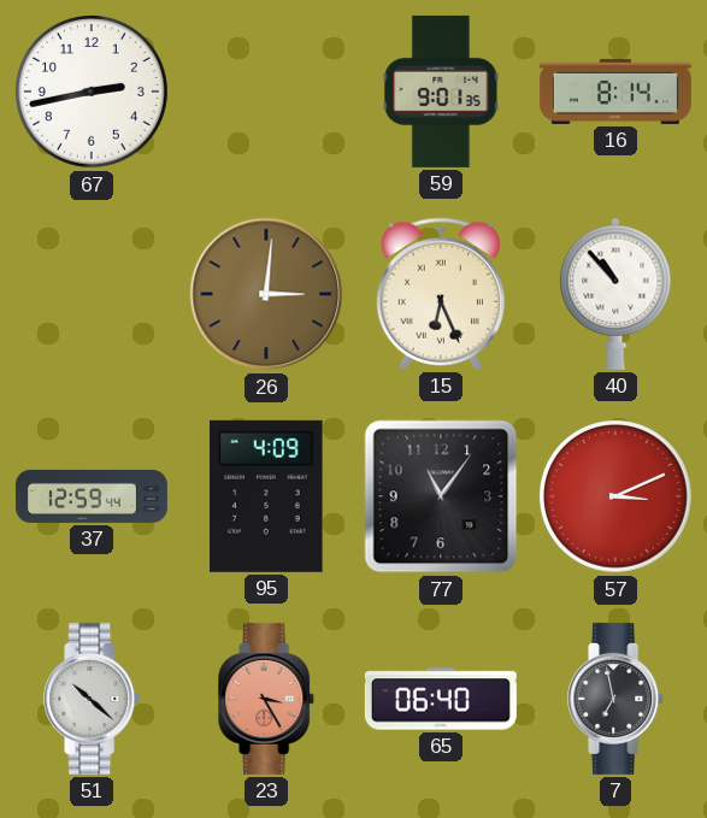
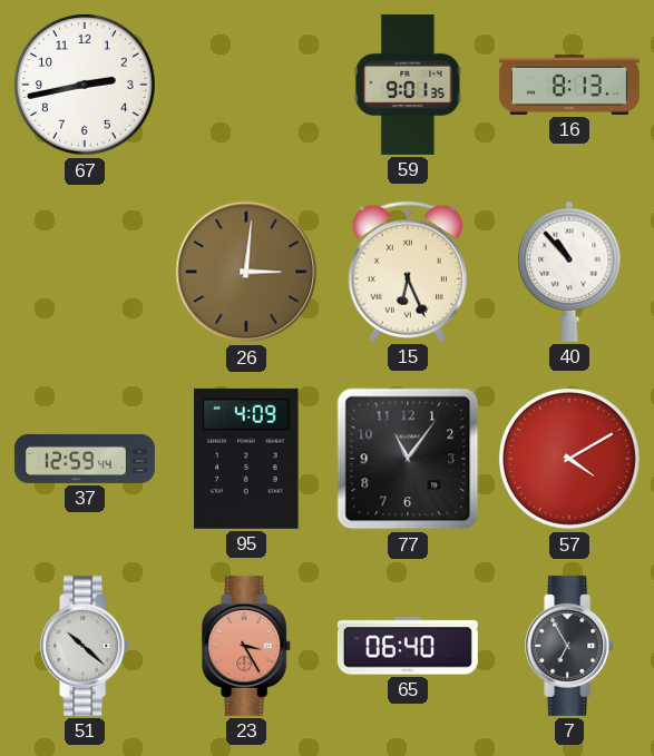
16: 8:14 -> 8:13 (569, 85)
57: 3:11 -> 4:10 (569, 459)
7: 6:58 -> 6:55 (570, 646)
